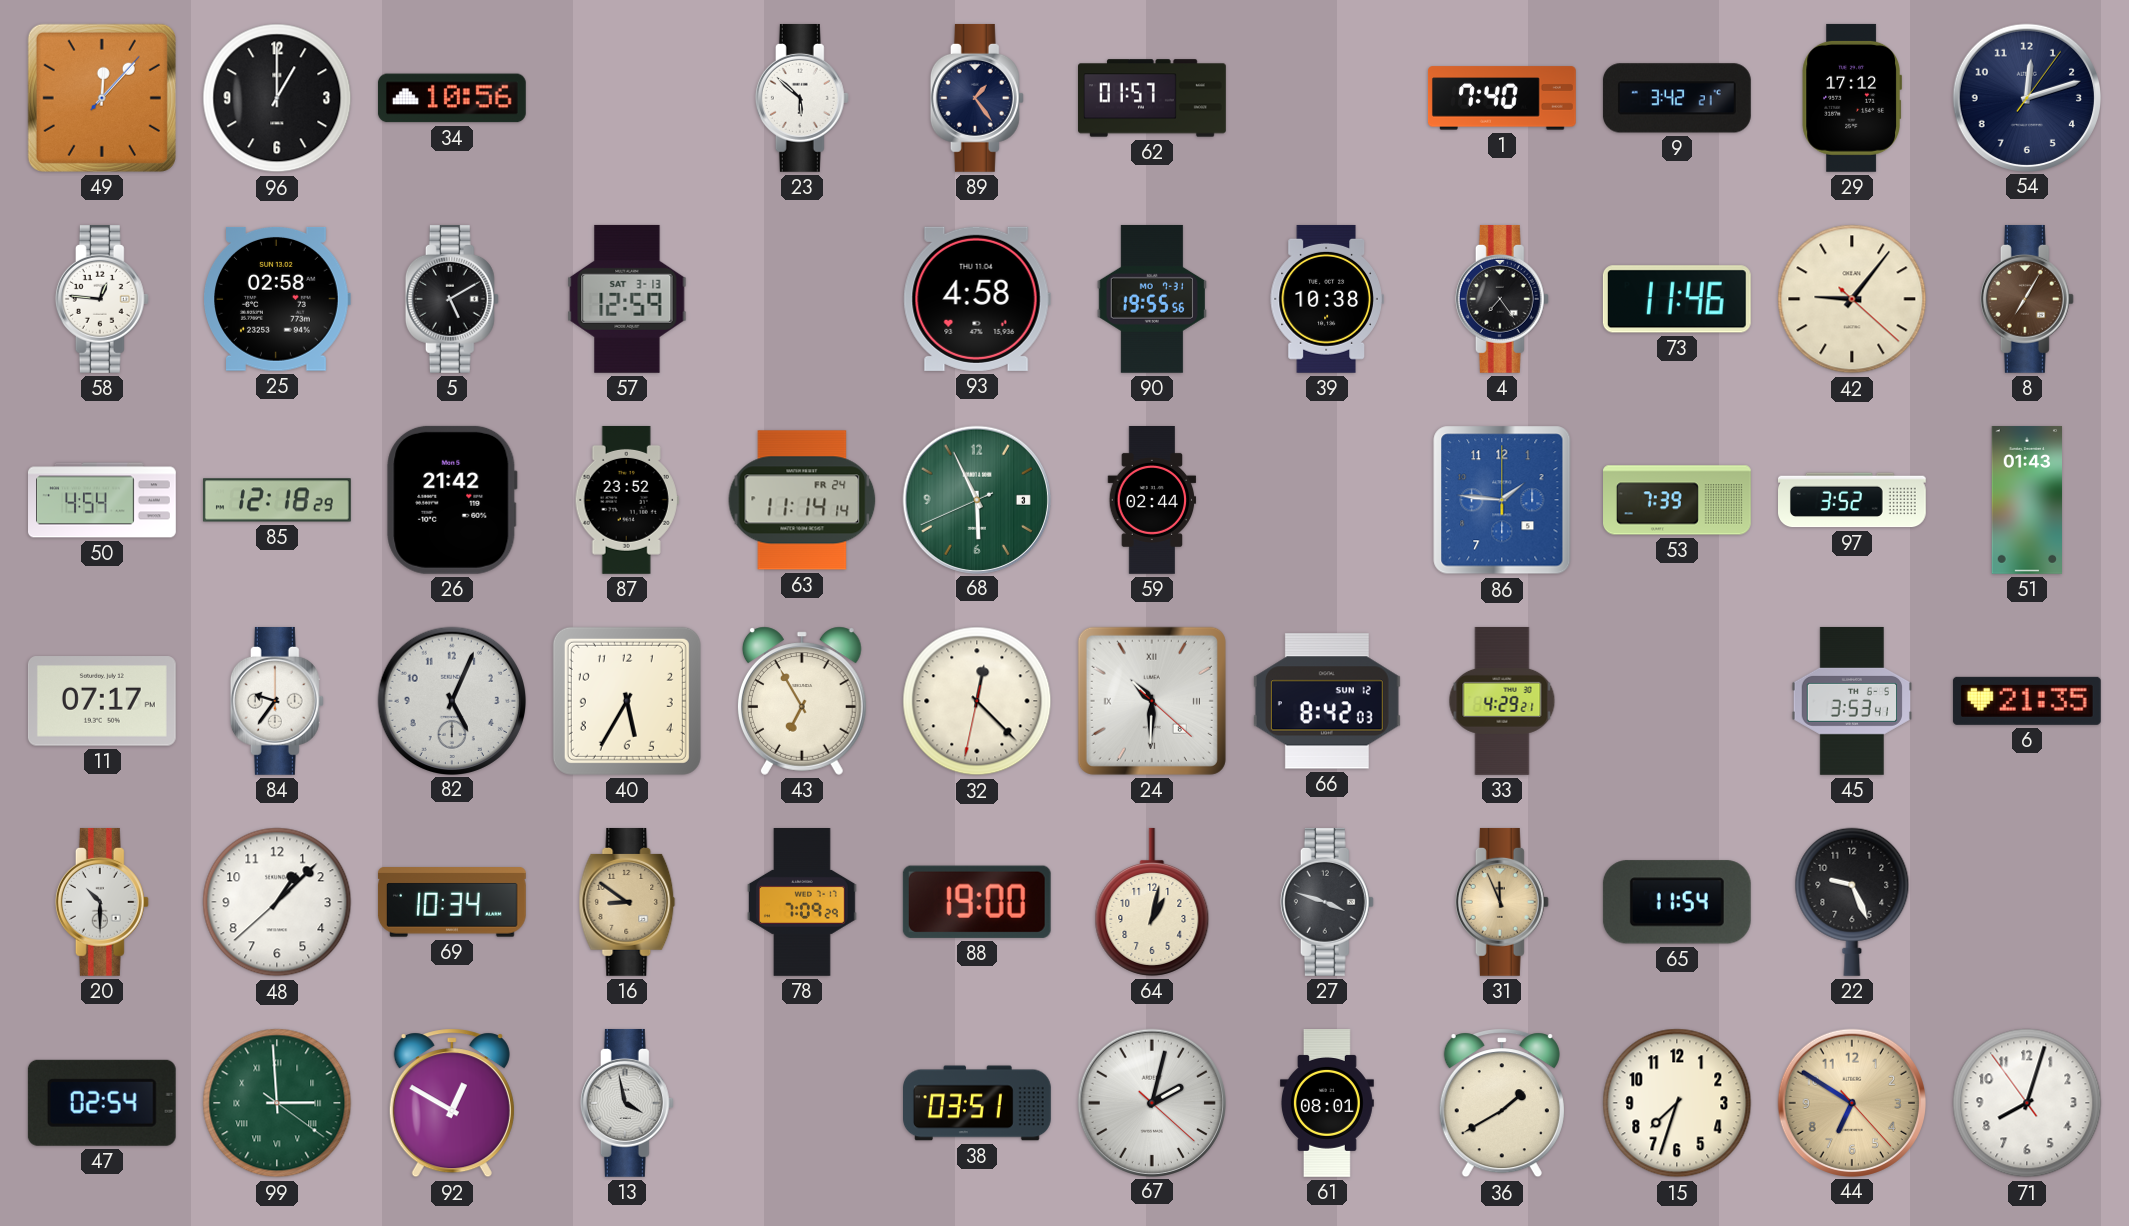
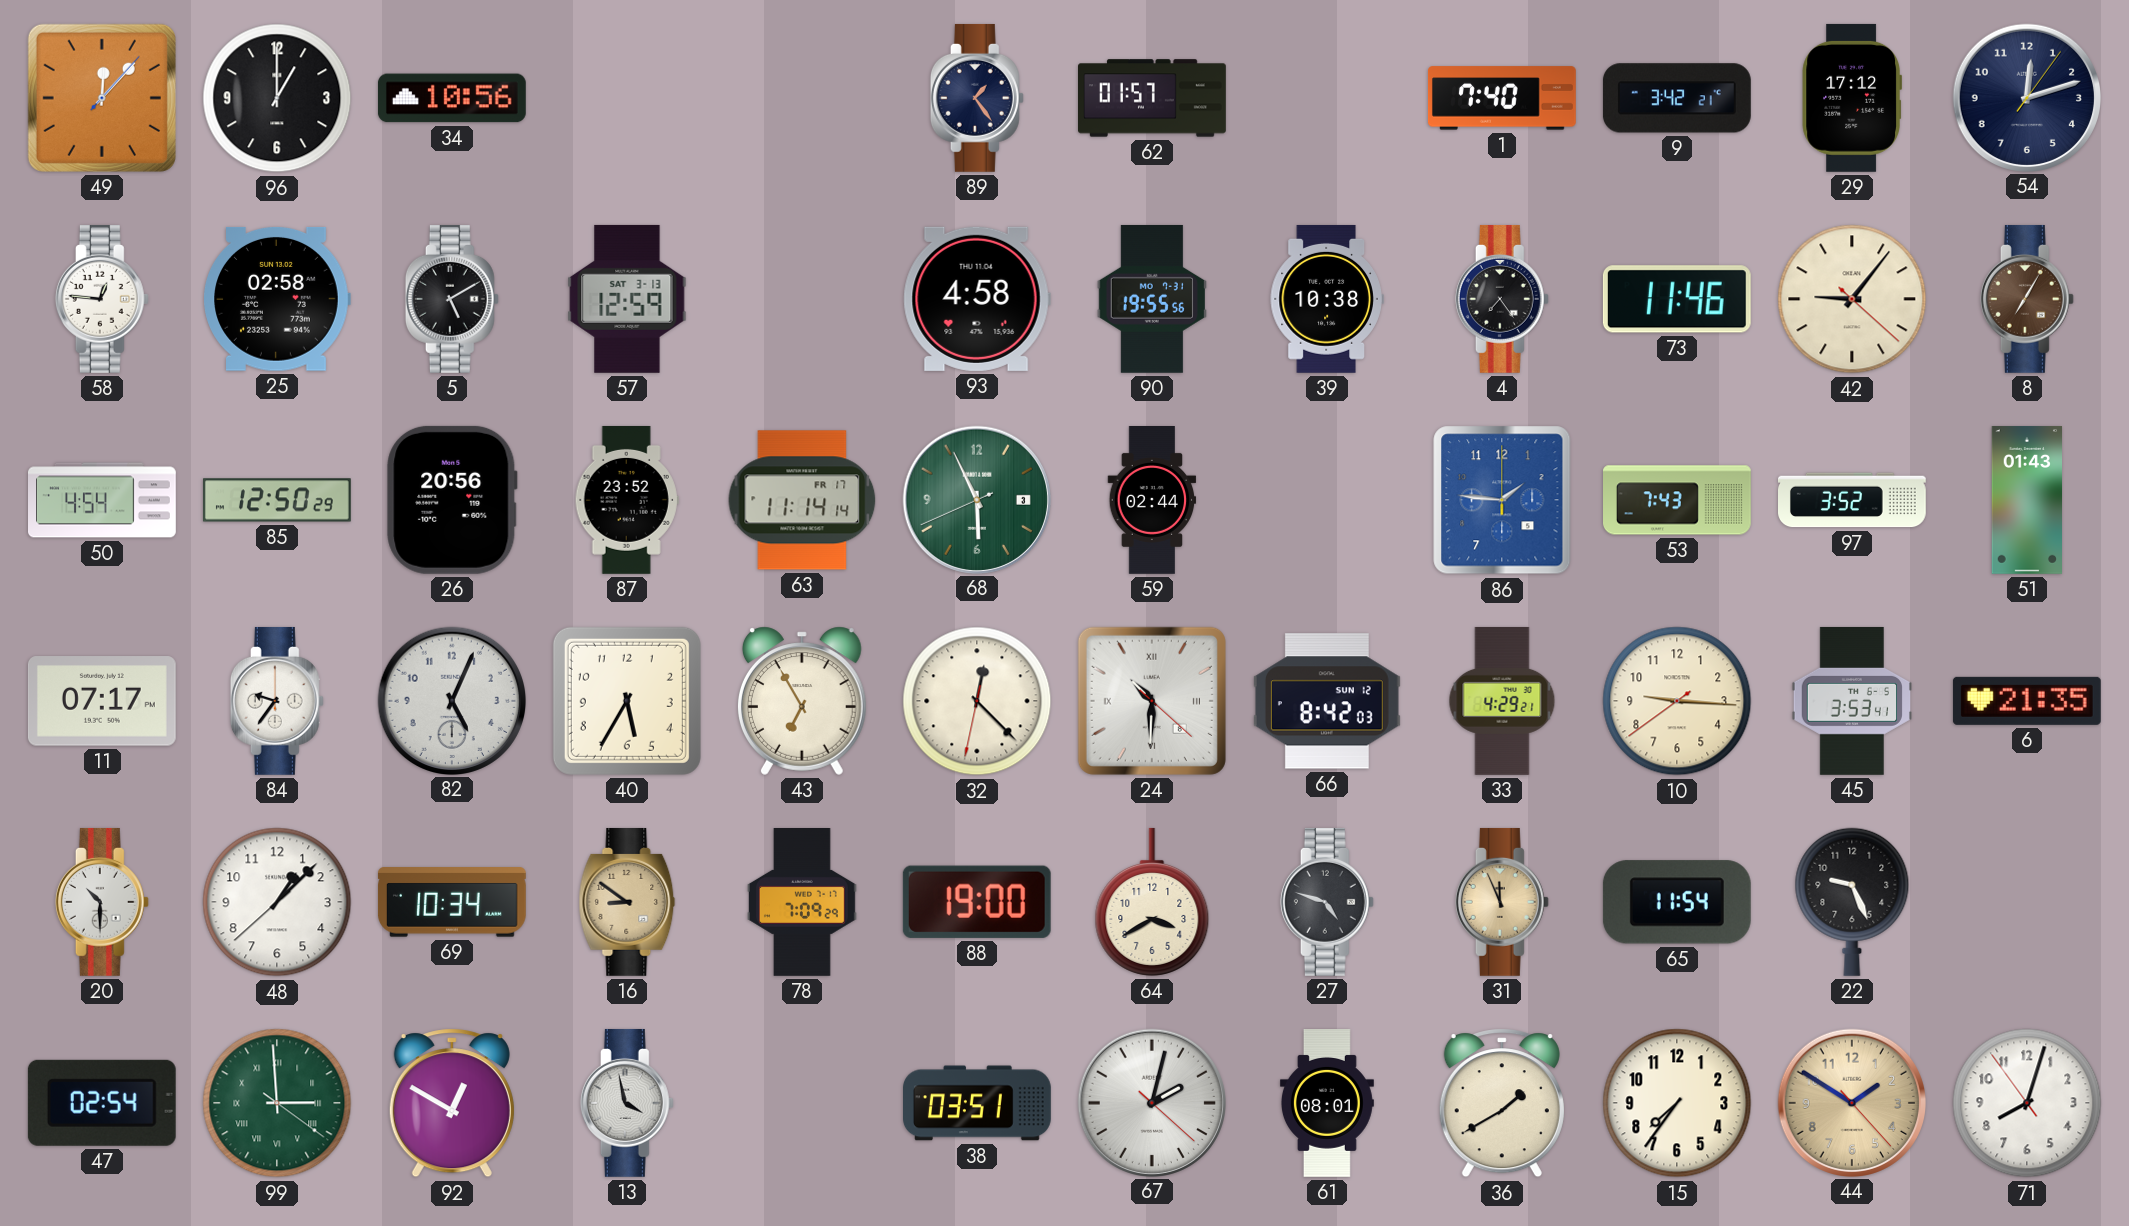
23: 5:52 -> none (802, 98)
85: 12:18 -> 12:50 (277, 500)
26: 21:42 -> 20:56 (452, 500)
63 date: FR 24 -> FR 17 (802, 500)
53: 7:39 -> 7:43 (1678, 500)
10: none -> 9:15 (1677, 701)
64: 1:02 -> 3:40 (1152, 902)
27: 3:48 -> 4:48 (1327, 902)
15: 7:33 -> 7:36 (1677, 1103)
44: 6:50 -> 1:50 (1851, 1102)
